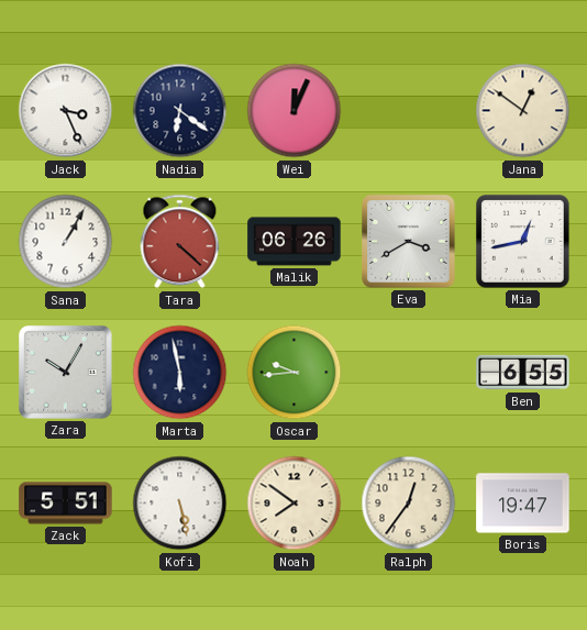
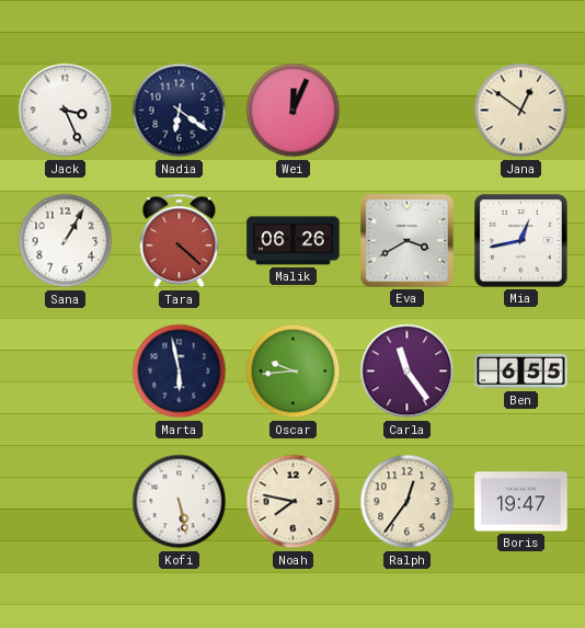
Zara: 10:05 -> none (66, 373)
Carla: none -> 11:24 (408, 372)
Zack: 5:51 -> none (66, 504)
Noah: 7:51 -> 7:47 (294, 502)
